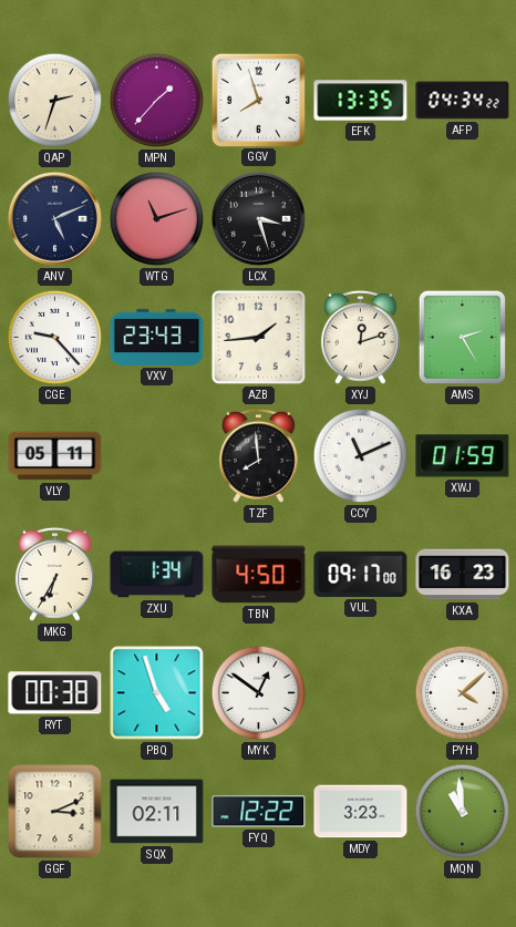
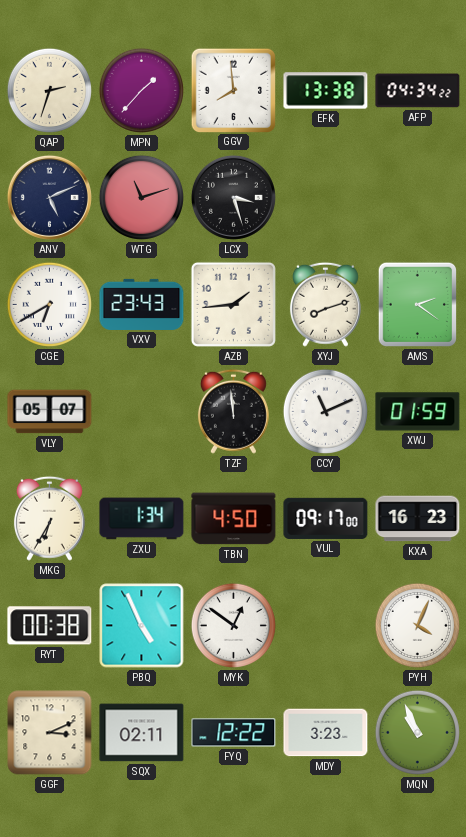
GGV: 7:57 -> 7:59 (233, 90)
EFK: 13:35 -> 13:38 (326, 91)
CGE: 9:23 -> 6:40 (49, 304)
XYJ: 12:12 -> 8:12 (325, 304)
AMS: 2:25 -> 2:21 (417, 305)
VLY: 05:11 -> 05:07 (50, 412)
TZF: 7:59 -> 11:59 (233, 411)
PBQ: 4:57 -> 4:56 (142, 626)
PYH: 4:08 -> 4:04 (417, 625)
MQN: 10:59 -> 10:56 (417, 732)
